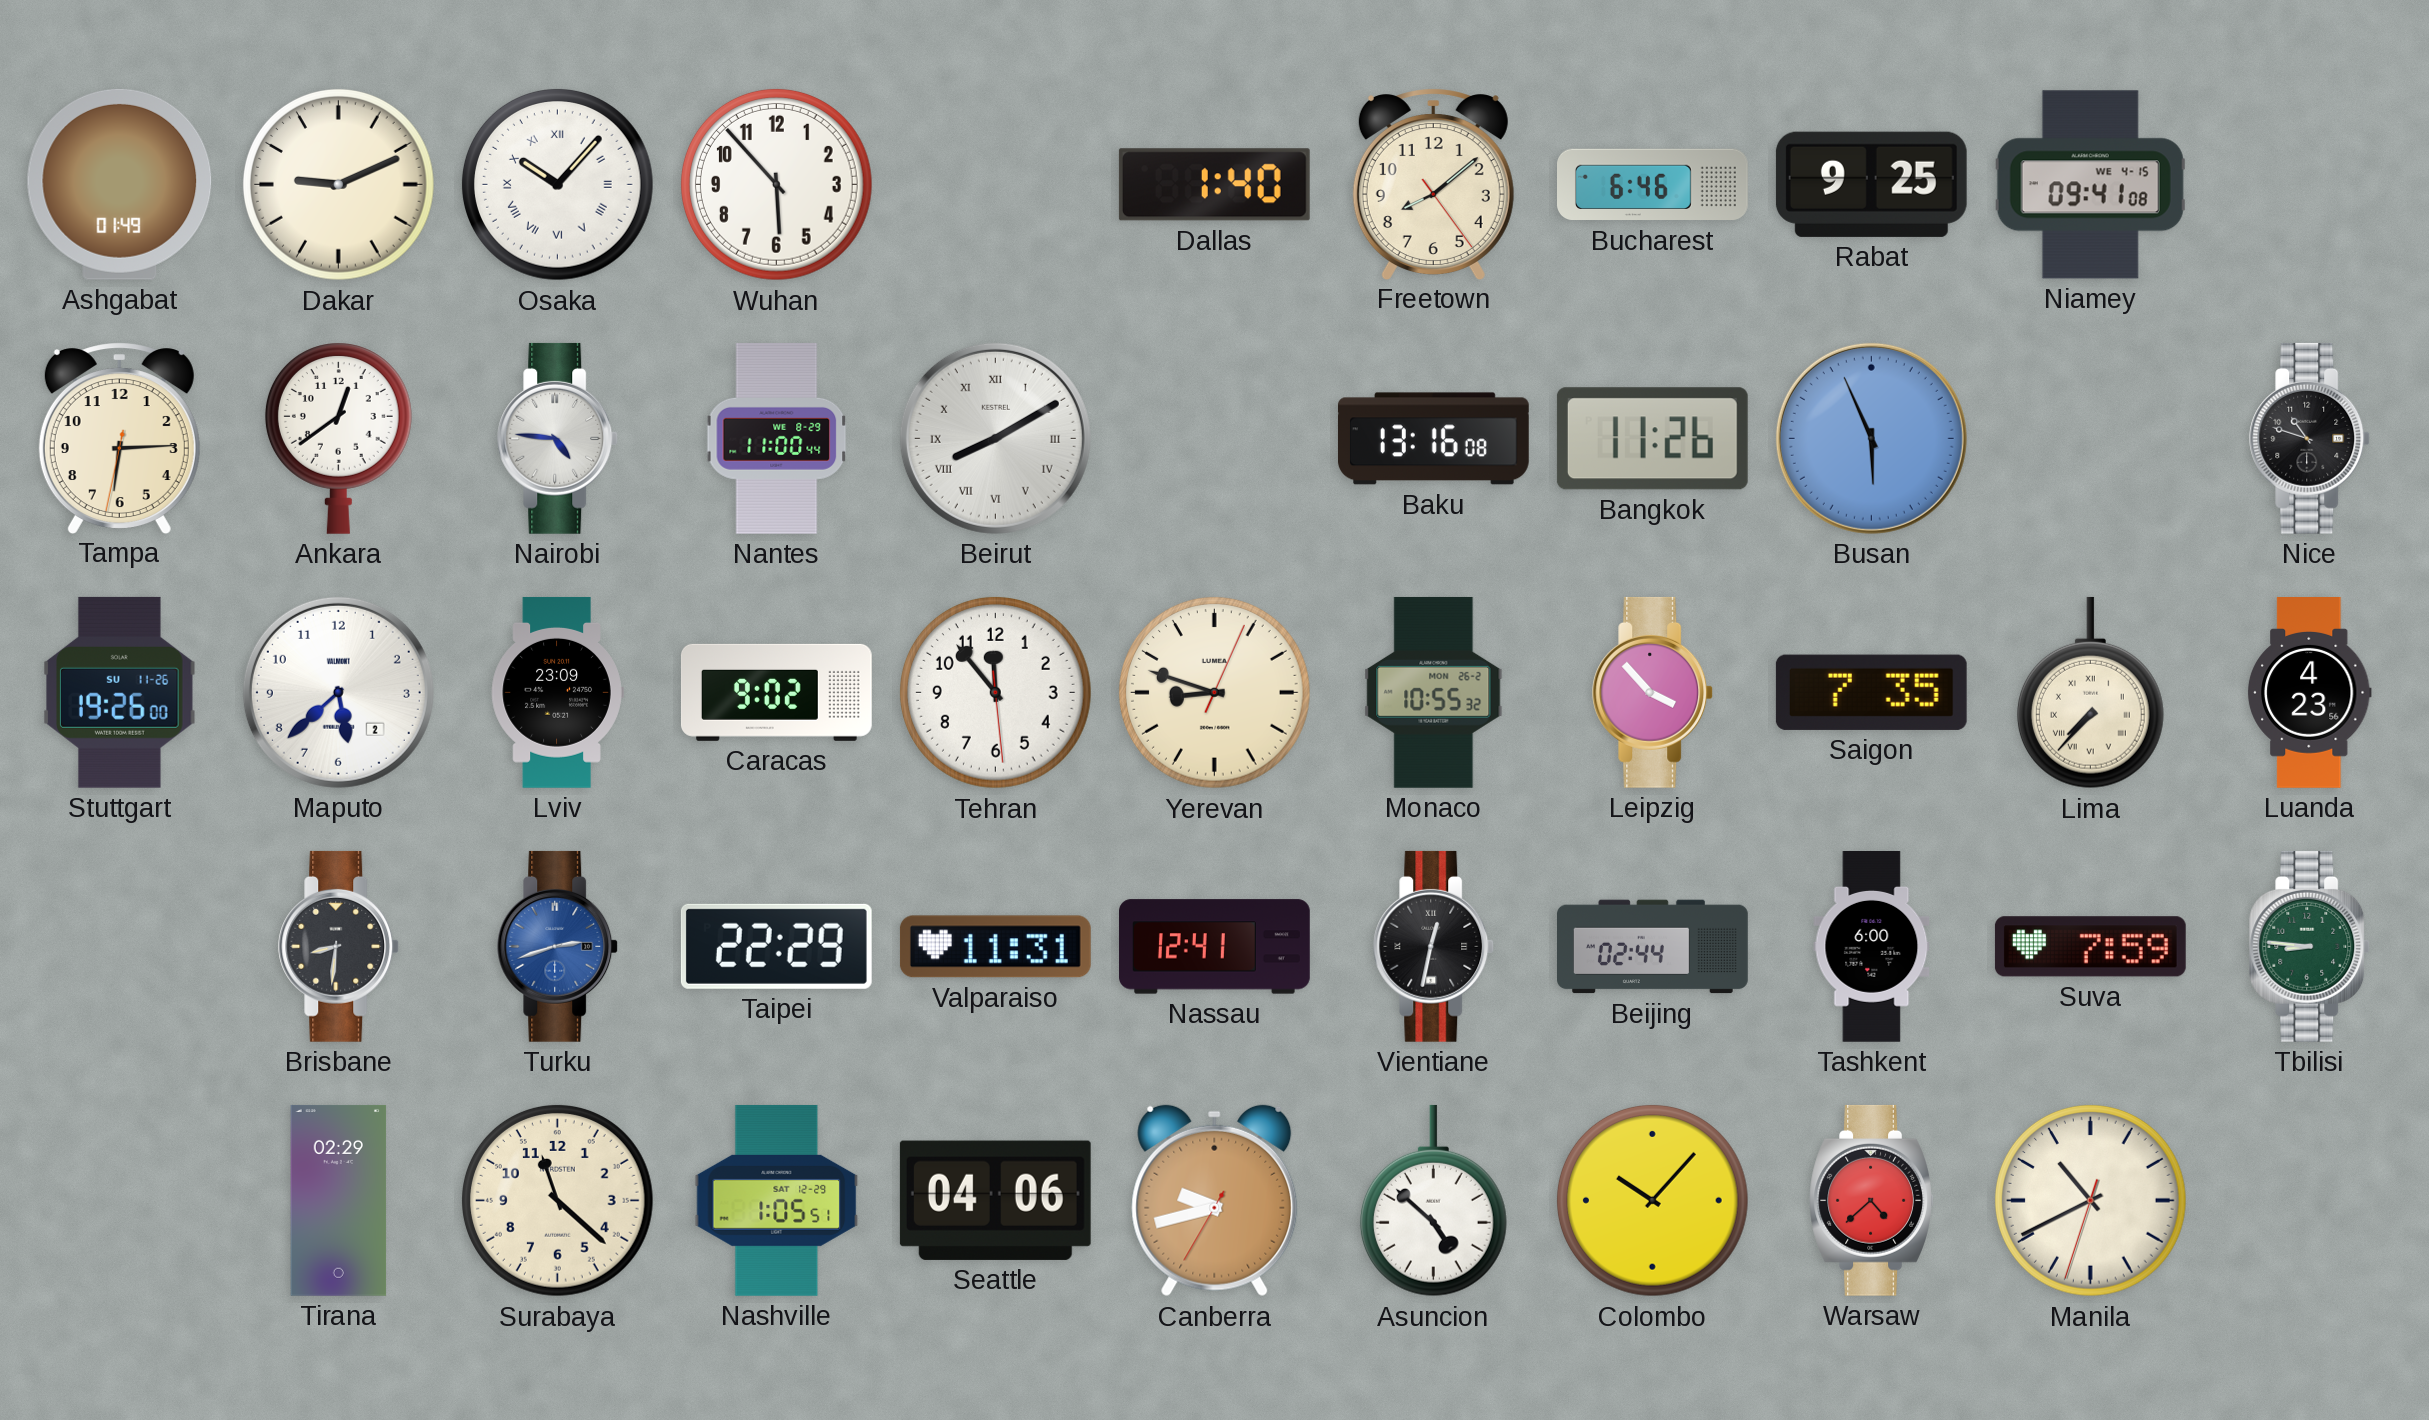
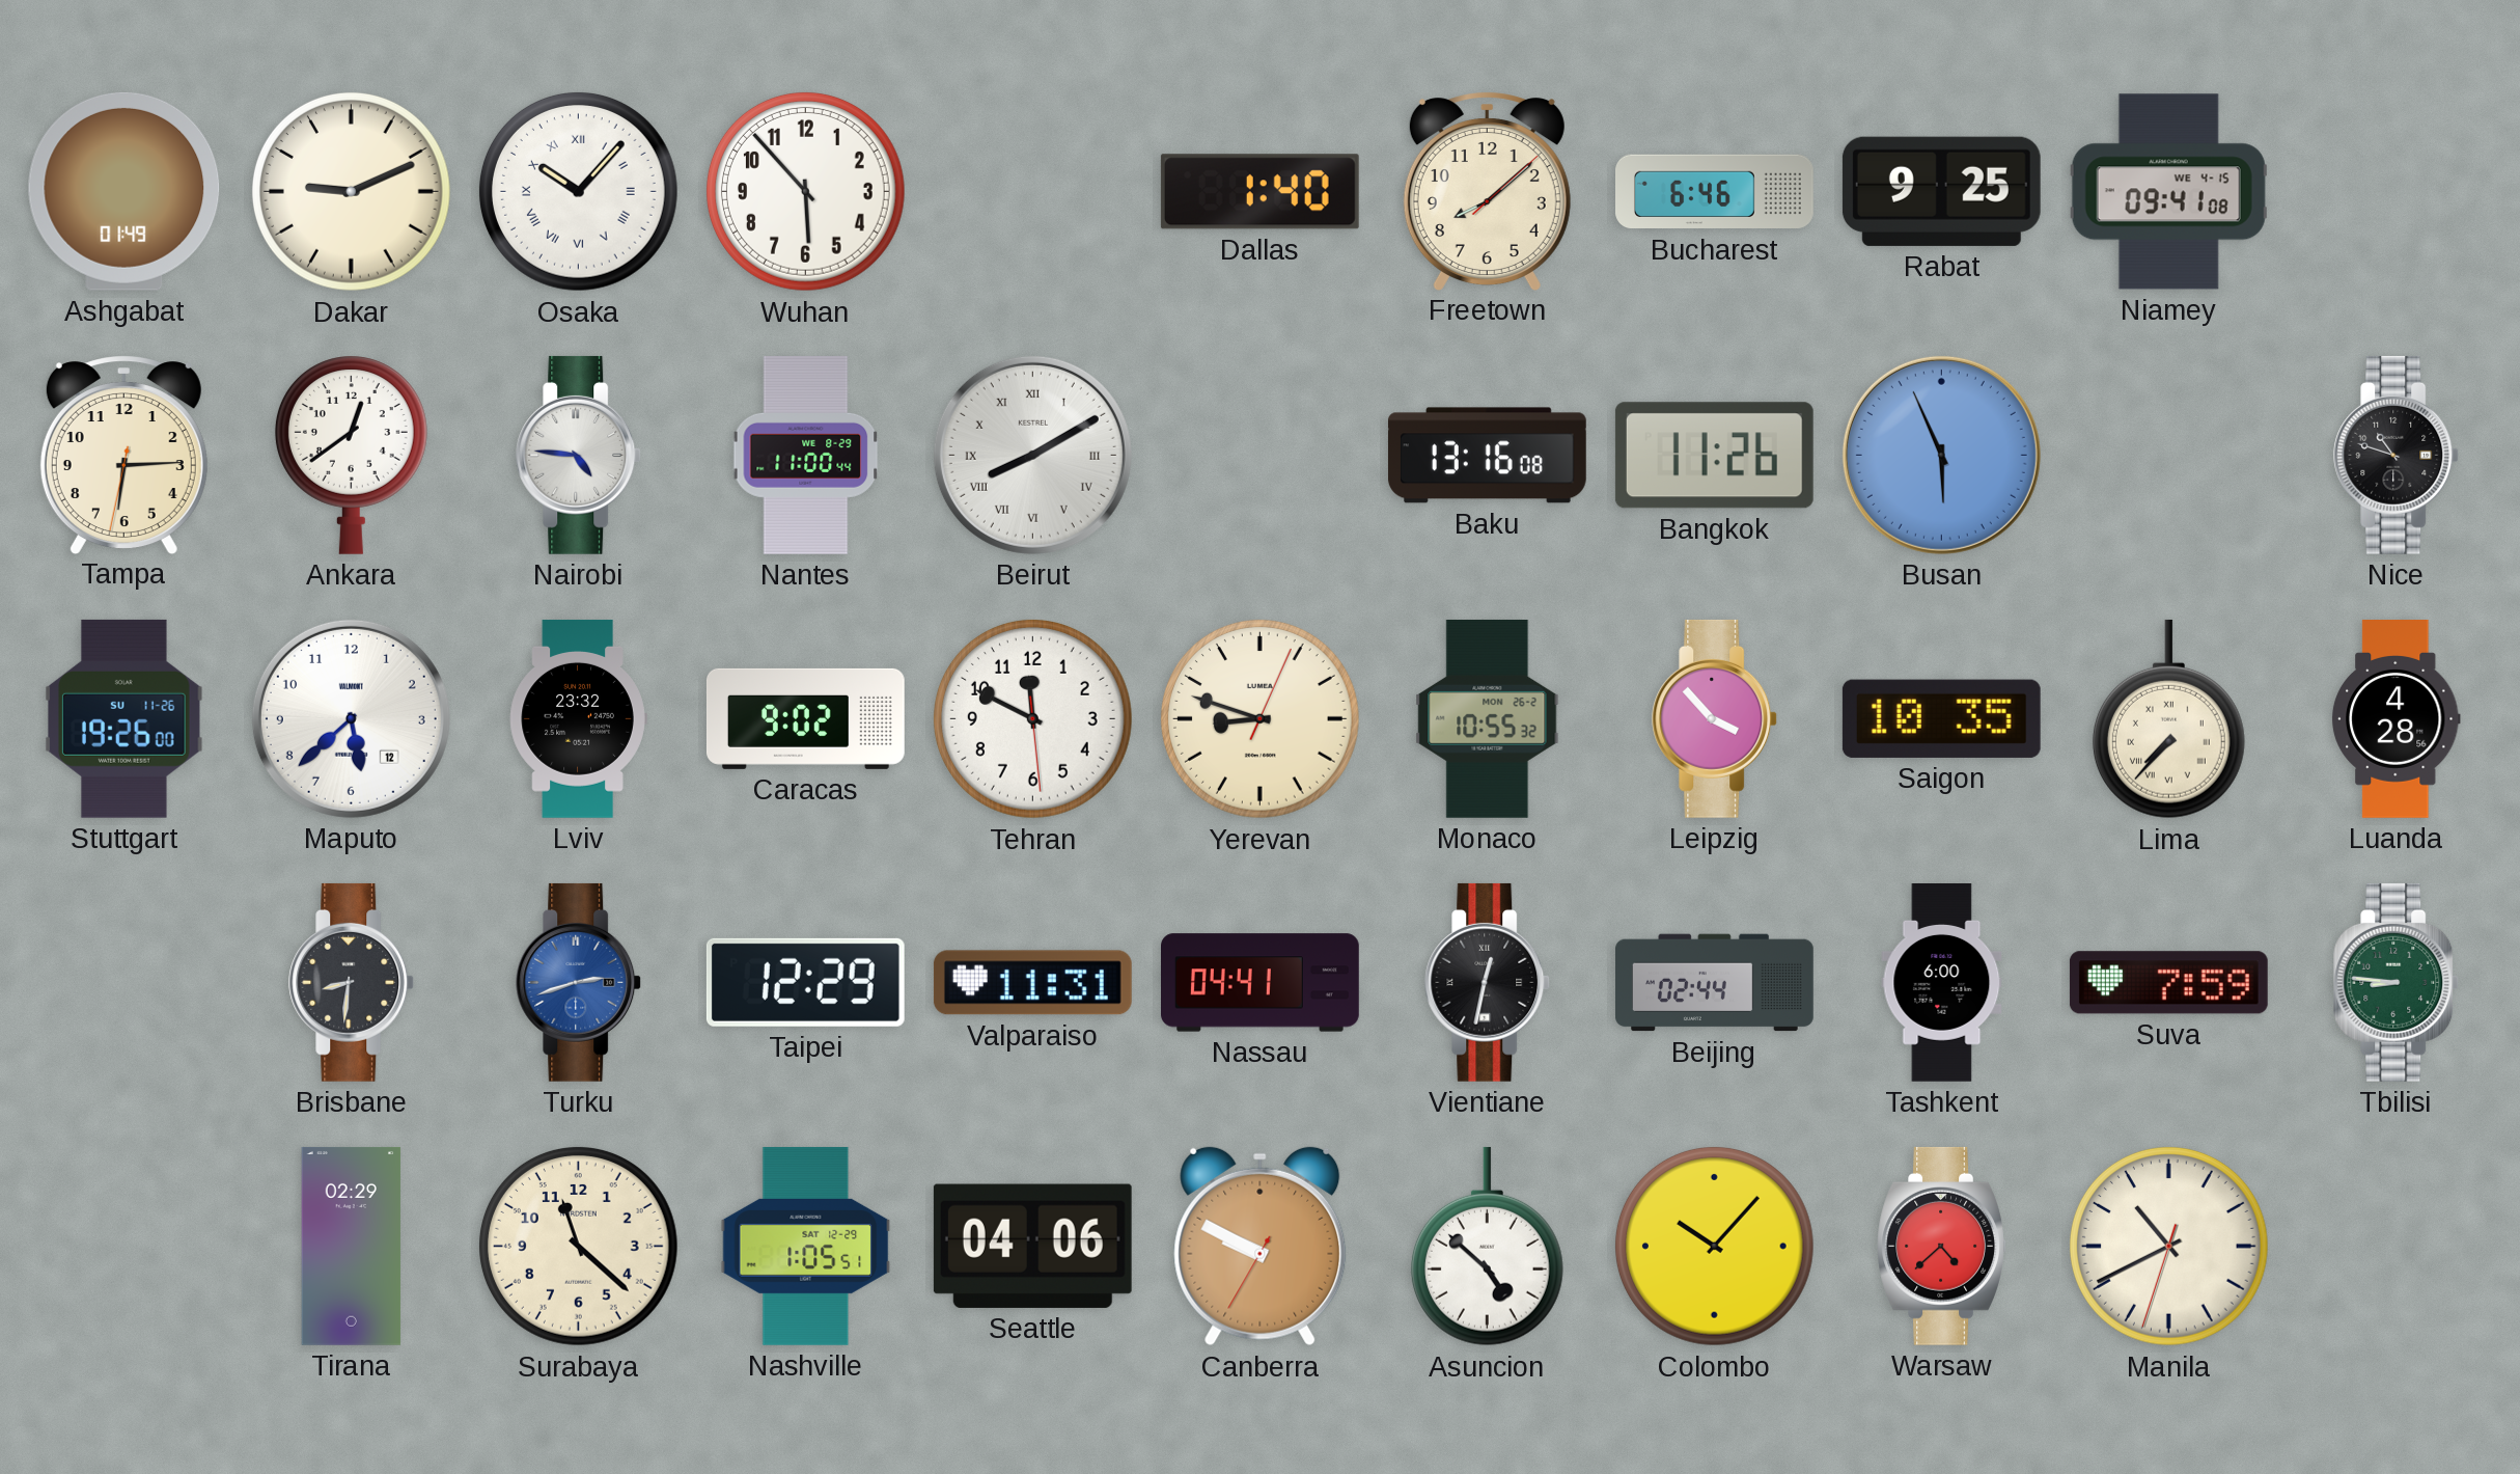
Freetown: 8:08:24 -> 8:08:08 (1487, 191)
Maputo date: 2 -> 12 (351, 718)
Lviv: 23:09 -> 23:32 (578, 718)
Tehran: 11:53 -> 11:49 (1033, 719)
Saigon: 7:35 -> 10:35 (1941, 718)
Luanda: 4:23 -> 4:28 (2396, 719)
Taipei: 22:29 -> 12:29 (805, 982)
Nassau: 12:41 -> 04:41 (1261, 983)
Canberra: 9:42 -> 9:49 (1261, 1247)
